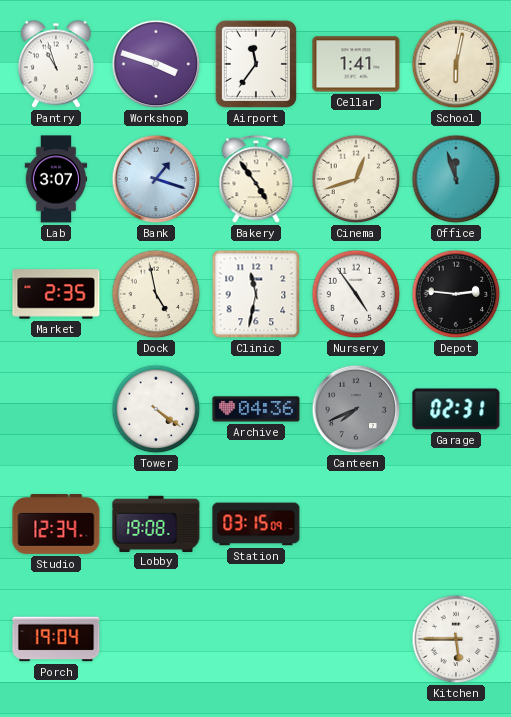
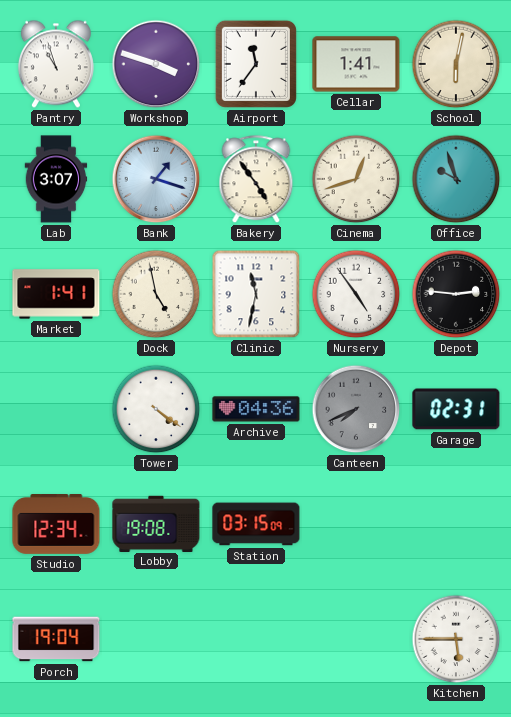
Office: 11:57 -> 9:57 (456, 179)
Market: 2:35 -> 1:41 (56, 294)
